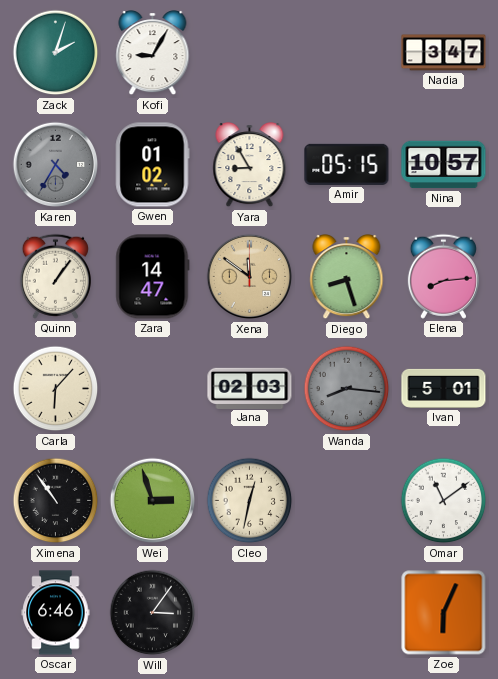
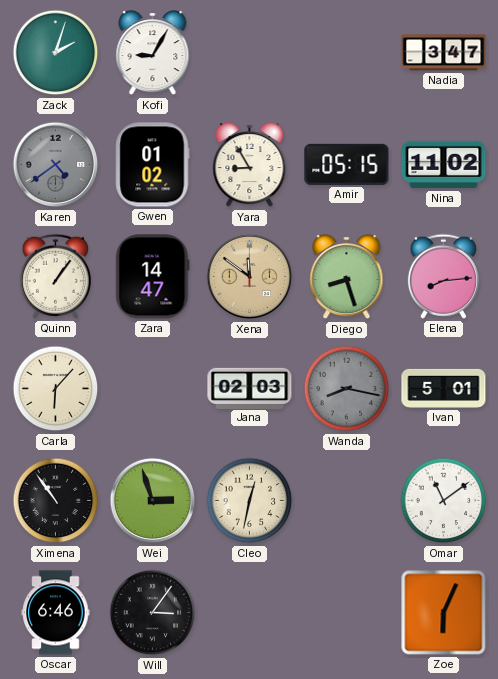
Karen: 4:35 -> 4:39 (56, 165)
Nina: 10:57 -> 11:02 (444, 165)
Wanda: 8:16 -> 8:17 (347, 389)
